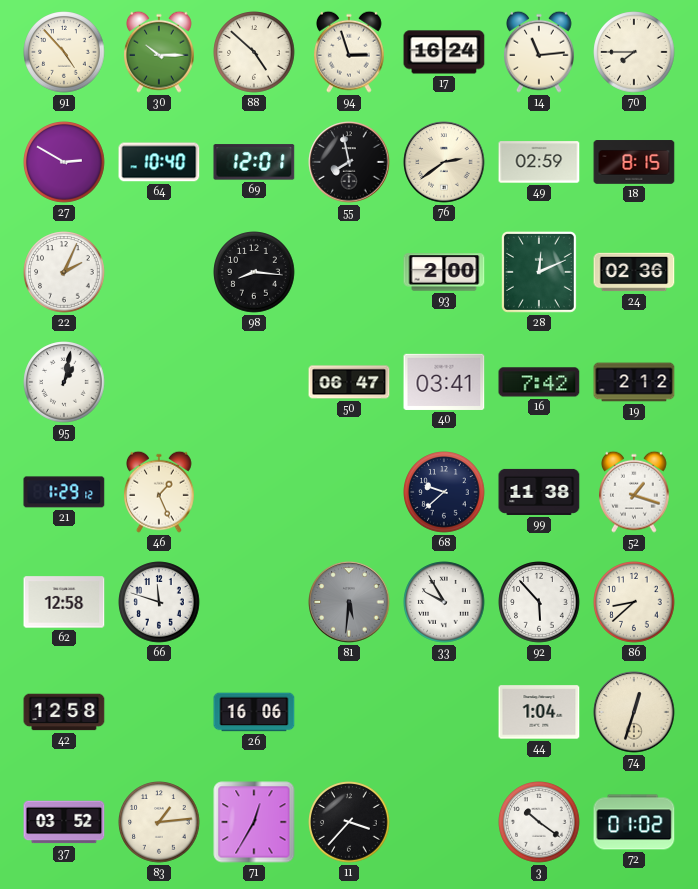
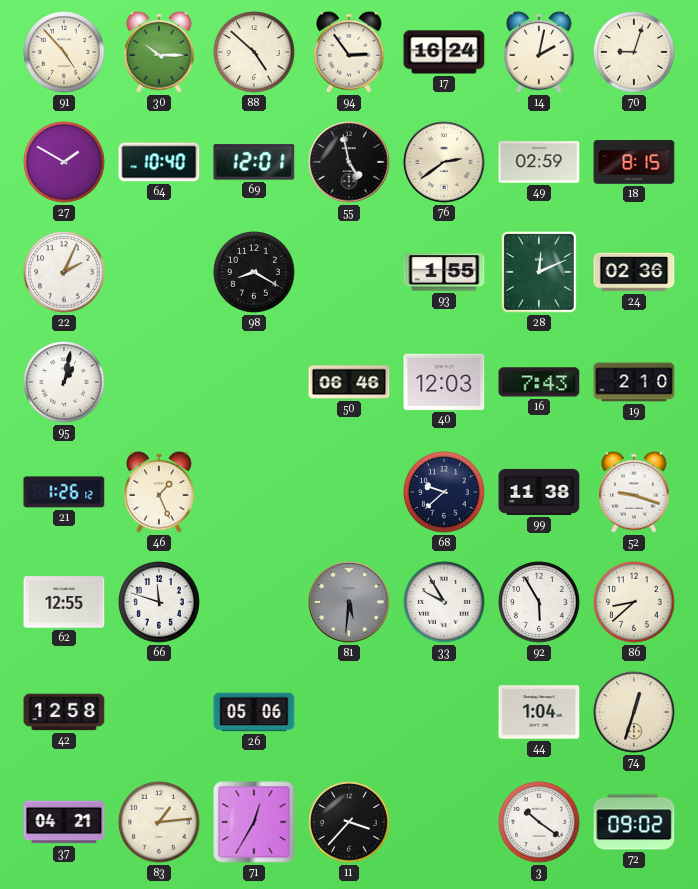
94: 2:57 -> 2:54 (350, 52)
14: 11:14 -> 2:02 (540, 52)
70: 7:45 -> 9:03 (634, 52)
27: 2:50 -> 1:50 (64, 162)
55: 7:58 -> 4:58 (349, 162)
98: 8:16 -> 8:20 (254, 272)
93: 2:00 -> 1:55 (444, 272)
50: 06:47 -> 06:46 (349, 382)
40: 03:41 -> 12:03 (444, 382)
16: 7:42 -> 7:43 (539, 382)
19: 2:12 -> 2:10 (634, 382)
21: 1:29 -> 1:26 (64, 492)
52: 1:18 -> 9:18 (635, 492)
62: 12:58 -> 12:55 (64, 602)
92: 5:53 -> 5:55 (539, 602)
26: 16:06 -> 05:06 (254, 712)
37: 03:52 -> 04:21 (64, 822)
72: 01:02 -> 09:02 (634, 822)
